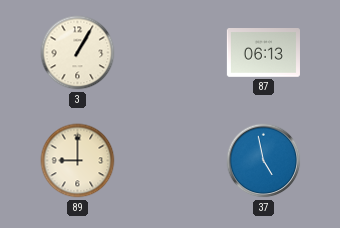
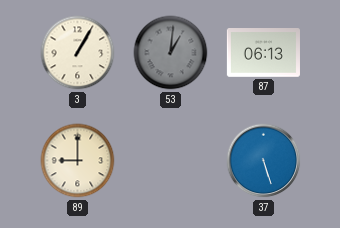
53: none -> 1:01 (171, 53)
37: 4:58 -> 5:27 (264, 161)
